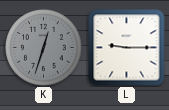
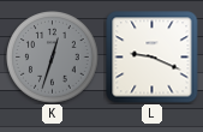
L: 9:15 -> 9:19 (153, 58)
